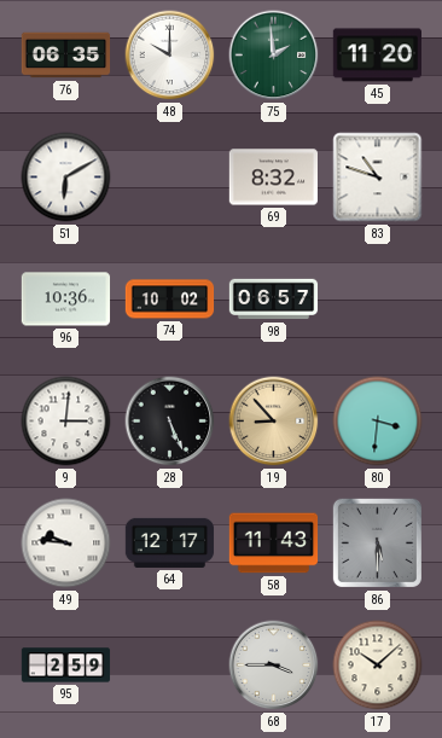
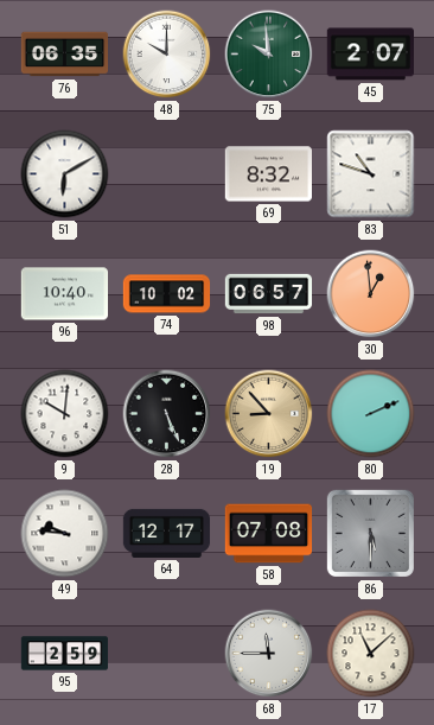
75: 1:59 -> 9:59 (269, 55)
45: 11:20 -> 2:07 (370, 55)
96: 10:36 -> 10:40 (65, 294)
30: none -> 12:59 (371, 294)
9: 3:01 -> 10:01 (65, 414)
80: 3:31 -> 2:11 (371, 414)
58: 11:43 -> 07:08 (269, 534)
68: 3:45 -> 11:45 (269, 654)
17: 10:08 -> 11:08 (371, 654)
